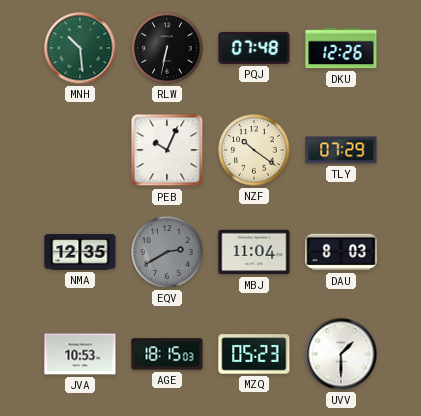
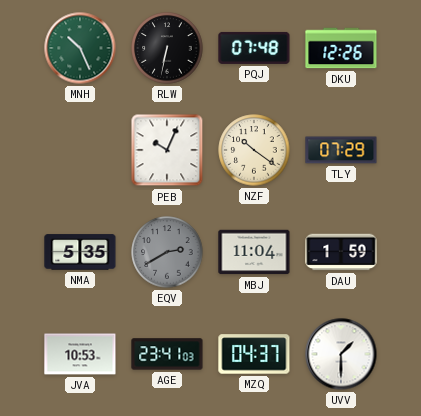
MNH: 10:29 -> 10:26 (80, 48)
NMA: 12:35 -> 5:35 (80, 252)
DAU: 8:03 -> 1:59 (341, 252)
AGE: 18:15 -> 23:41 (167, 354)
MZQ: 05:23 -> 04:37 (254, 354)
